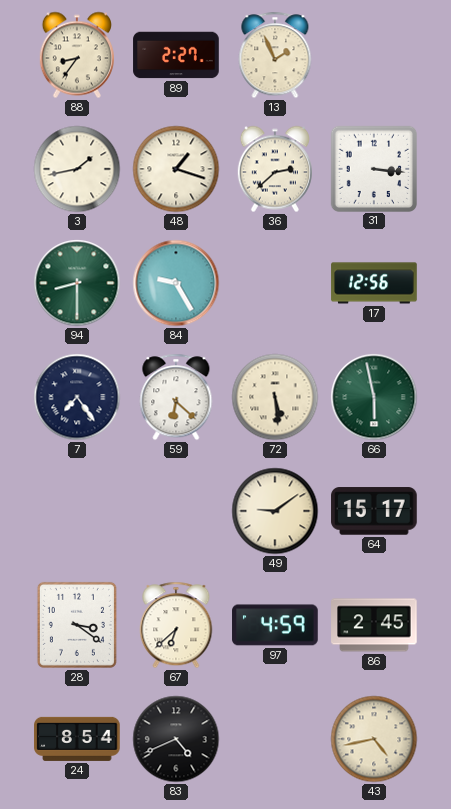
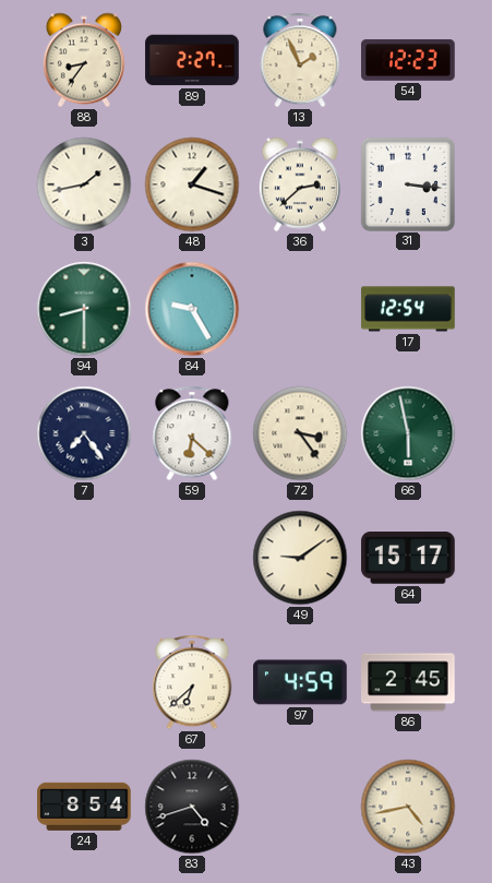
54: none -> 12:23 (408, 61)
17: 12:56 -> 12:54 (408, 309)
72: 5:29 -> 3:24 (300, 433)
28: 3:21 -> none (77, 625)
83: 4:41 -> 4:42 (192, 807)
